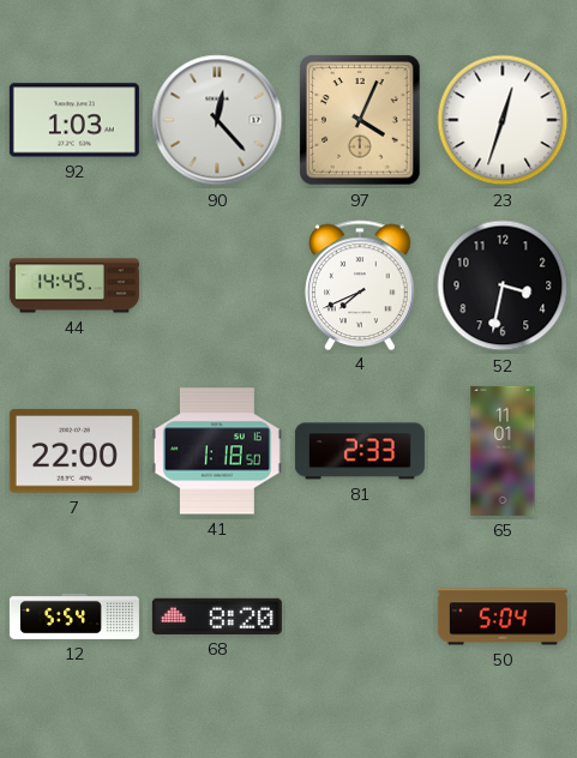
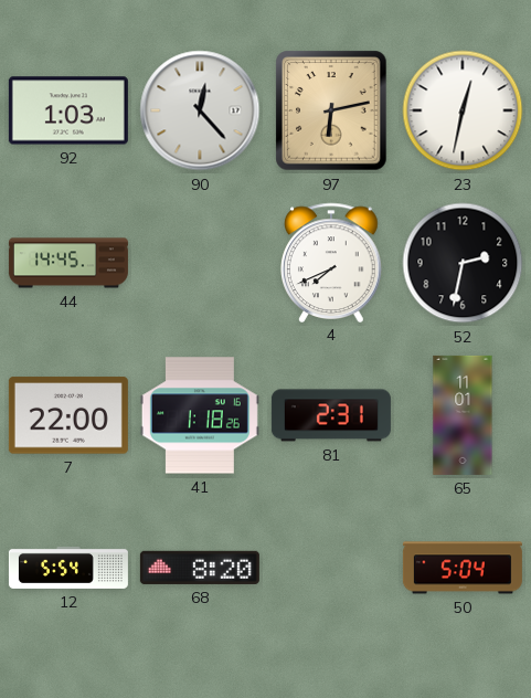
97: 4:04 -> 6:13 (331, 110)
23: 12:33 -> 12:32 (463, 110)
52: 3:32 -> 2:32 (463, 263)
41: 1:18:50 -> 1:18:26 (200, 415)
81: 2:33 -> 2:31 (331, 415)
